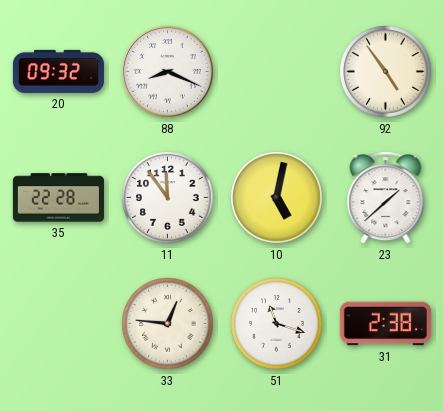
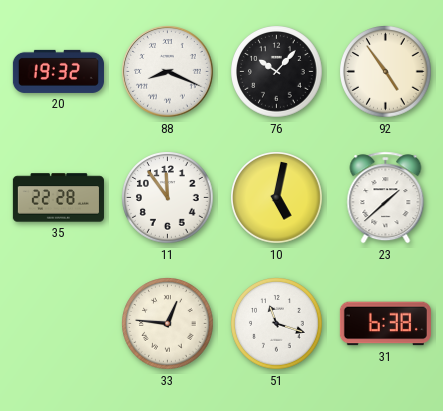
20: 09:32 -> 19:32 (58, 71)
76: none -> 10:07 (277, 72)
31: 2:38 -> 6:38 (385, 324)
